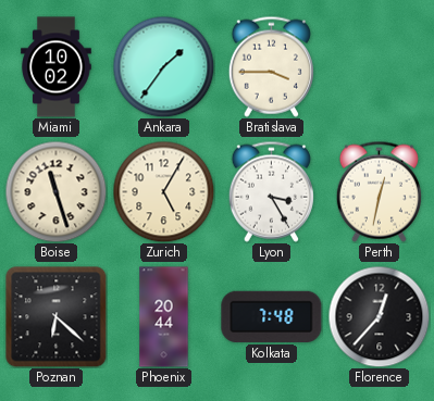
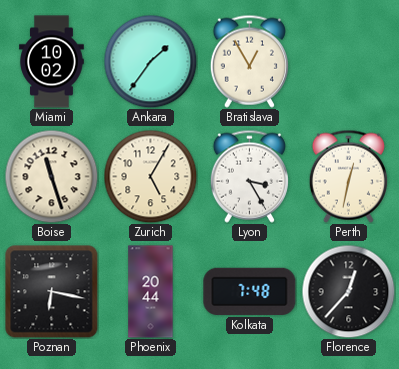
Bratislava: 3:45 -> 12:55 (249, 61)
Poznan: 6:22 -> 6:17 (52, 292)
